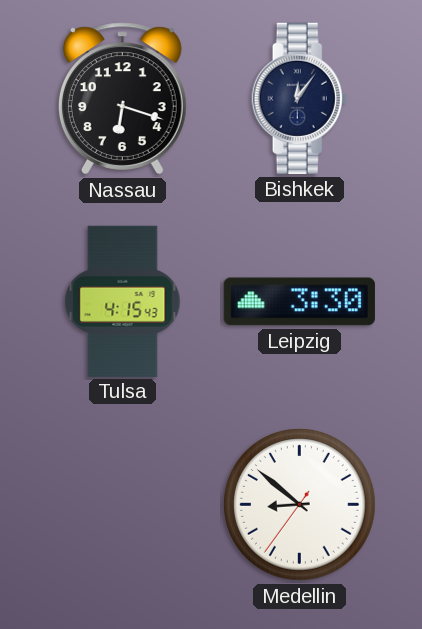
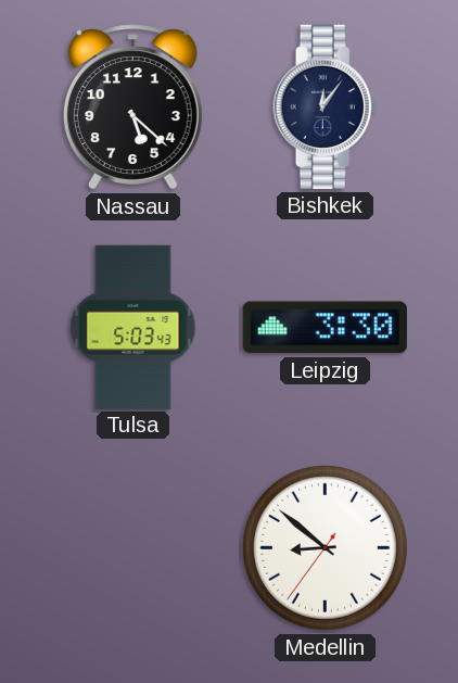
Nassau: 6:18 -> 5:22 (132, 107)
Tulsa: 4:15 -> 5:03 (133, 327)
